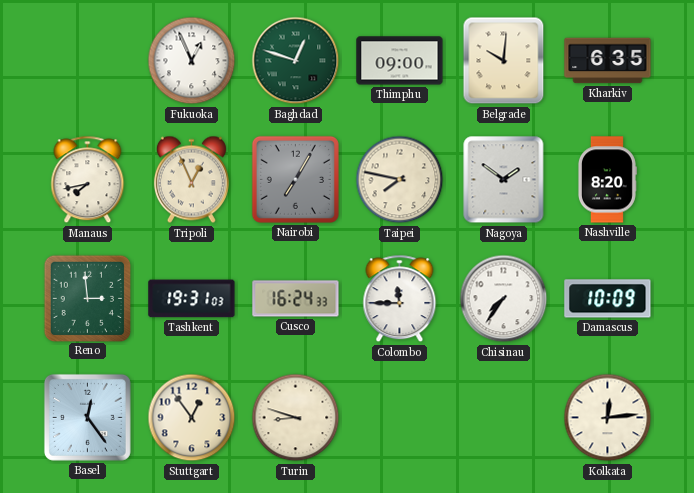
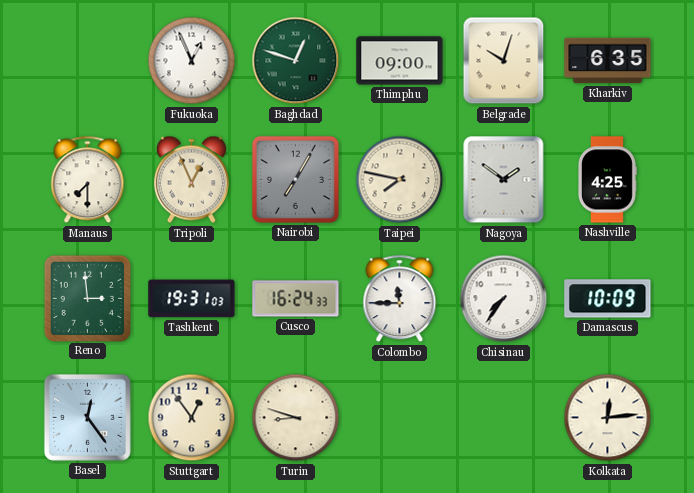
Belgrade: 10:01 -> 10:03 (504, 61)
Manaus: 7:43 -> 7:30 (88, 180)
Nashville: 8:20 -> 4:25 (607, 180)
